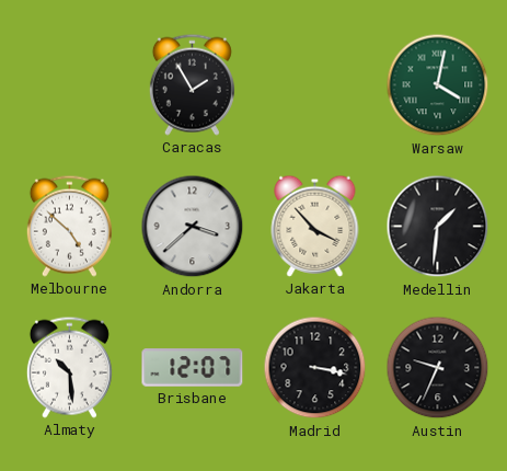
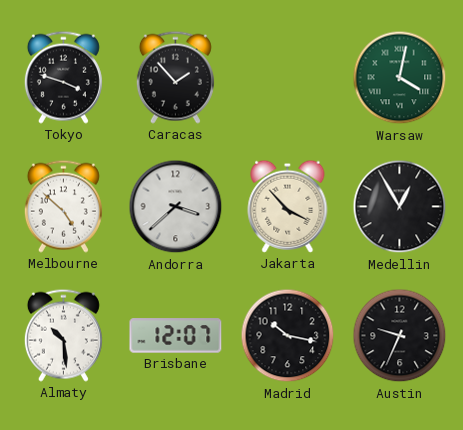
Tokyo: none -> 3:48 (63, 77)
Caracas: 1:55 -> 1:53 (175, 77)
Medellin: 1:31 -> 12:55 (400, 207)
Madrid: 3:17 -> 10:17 (288, 336)
